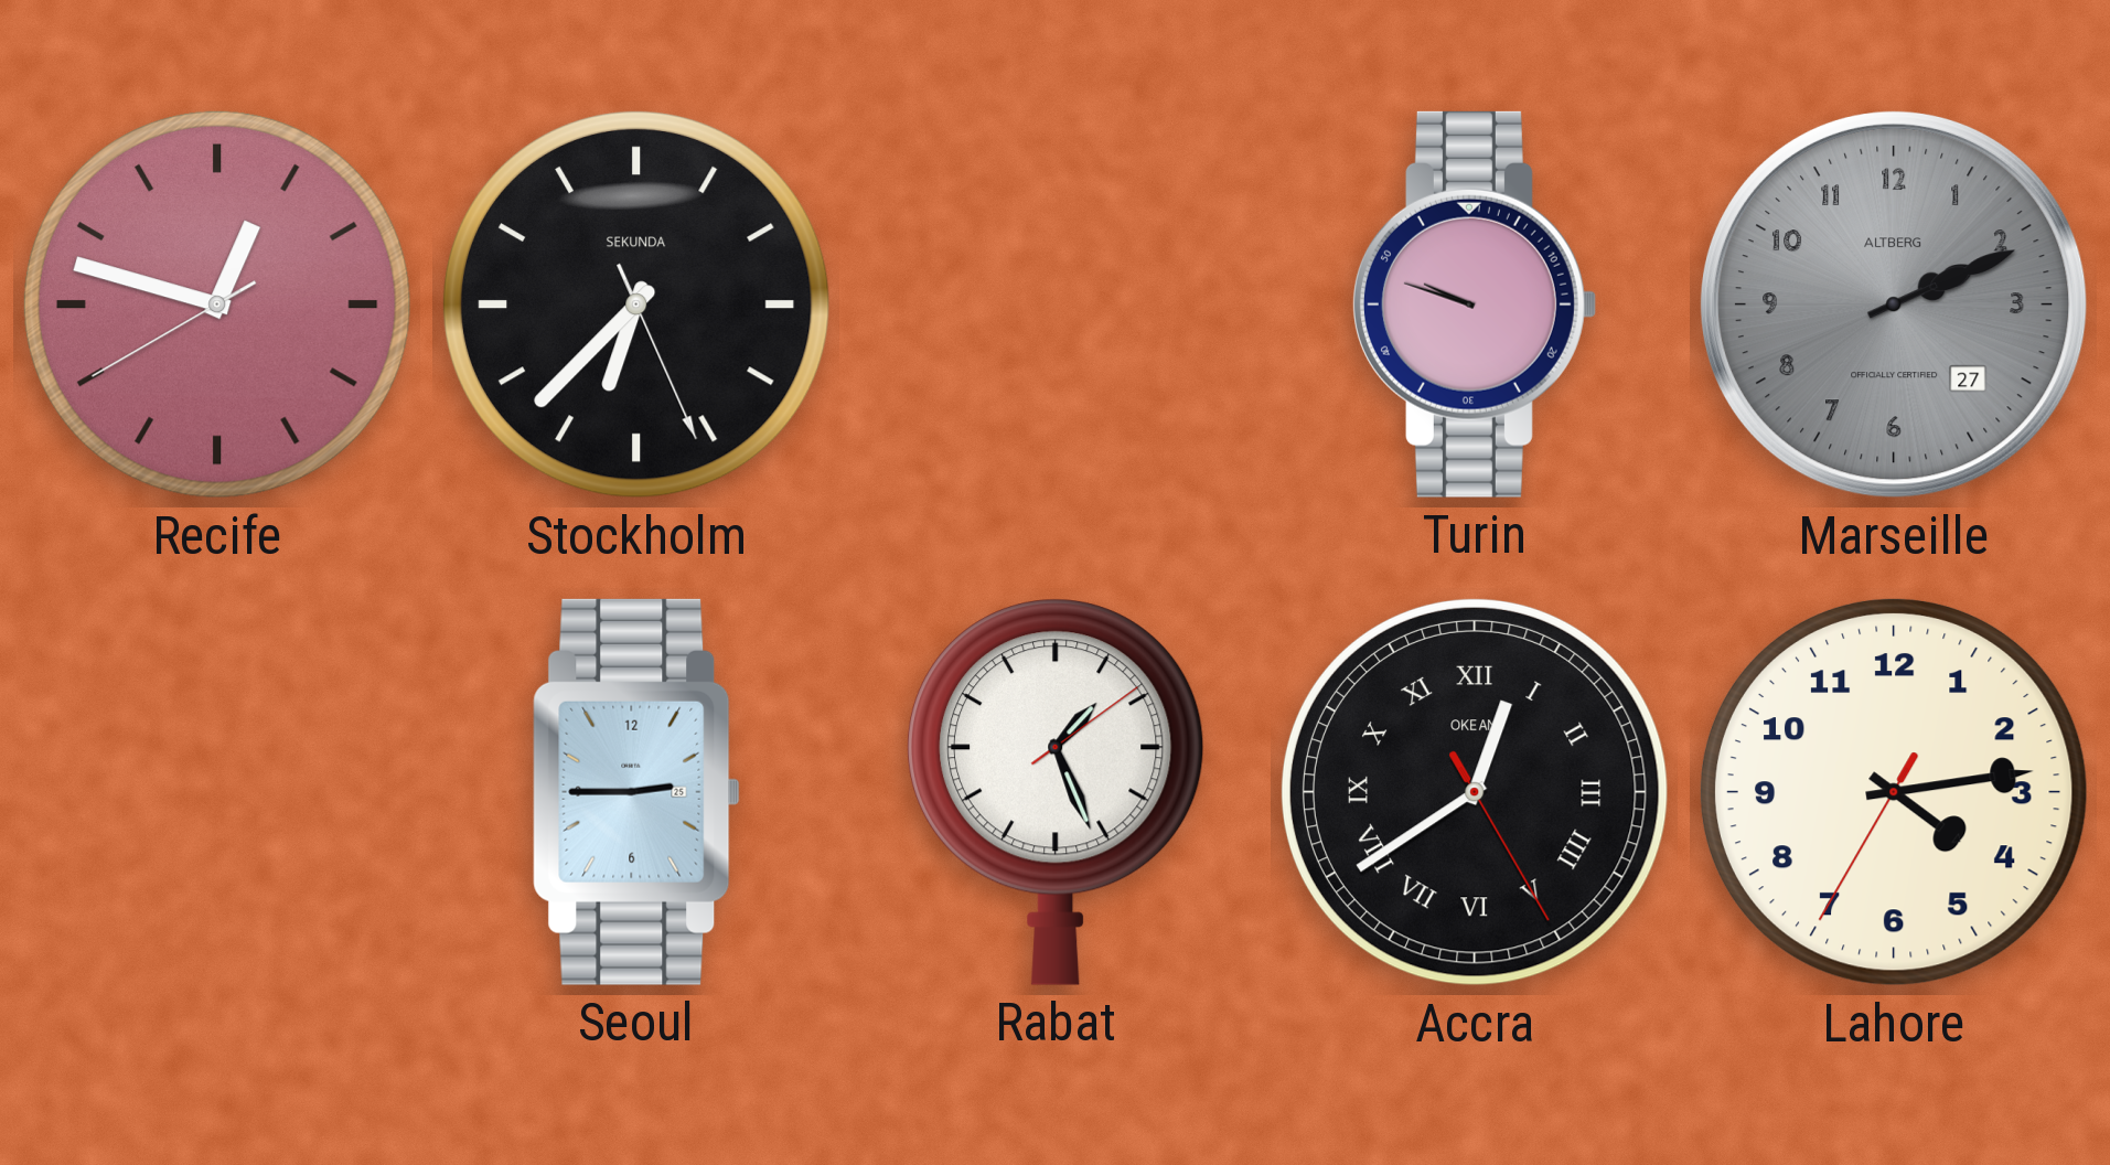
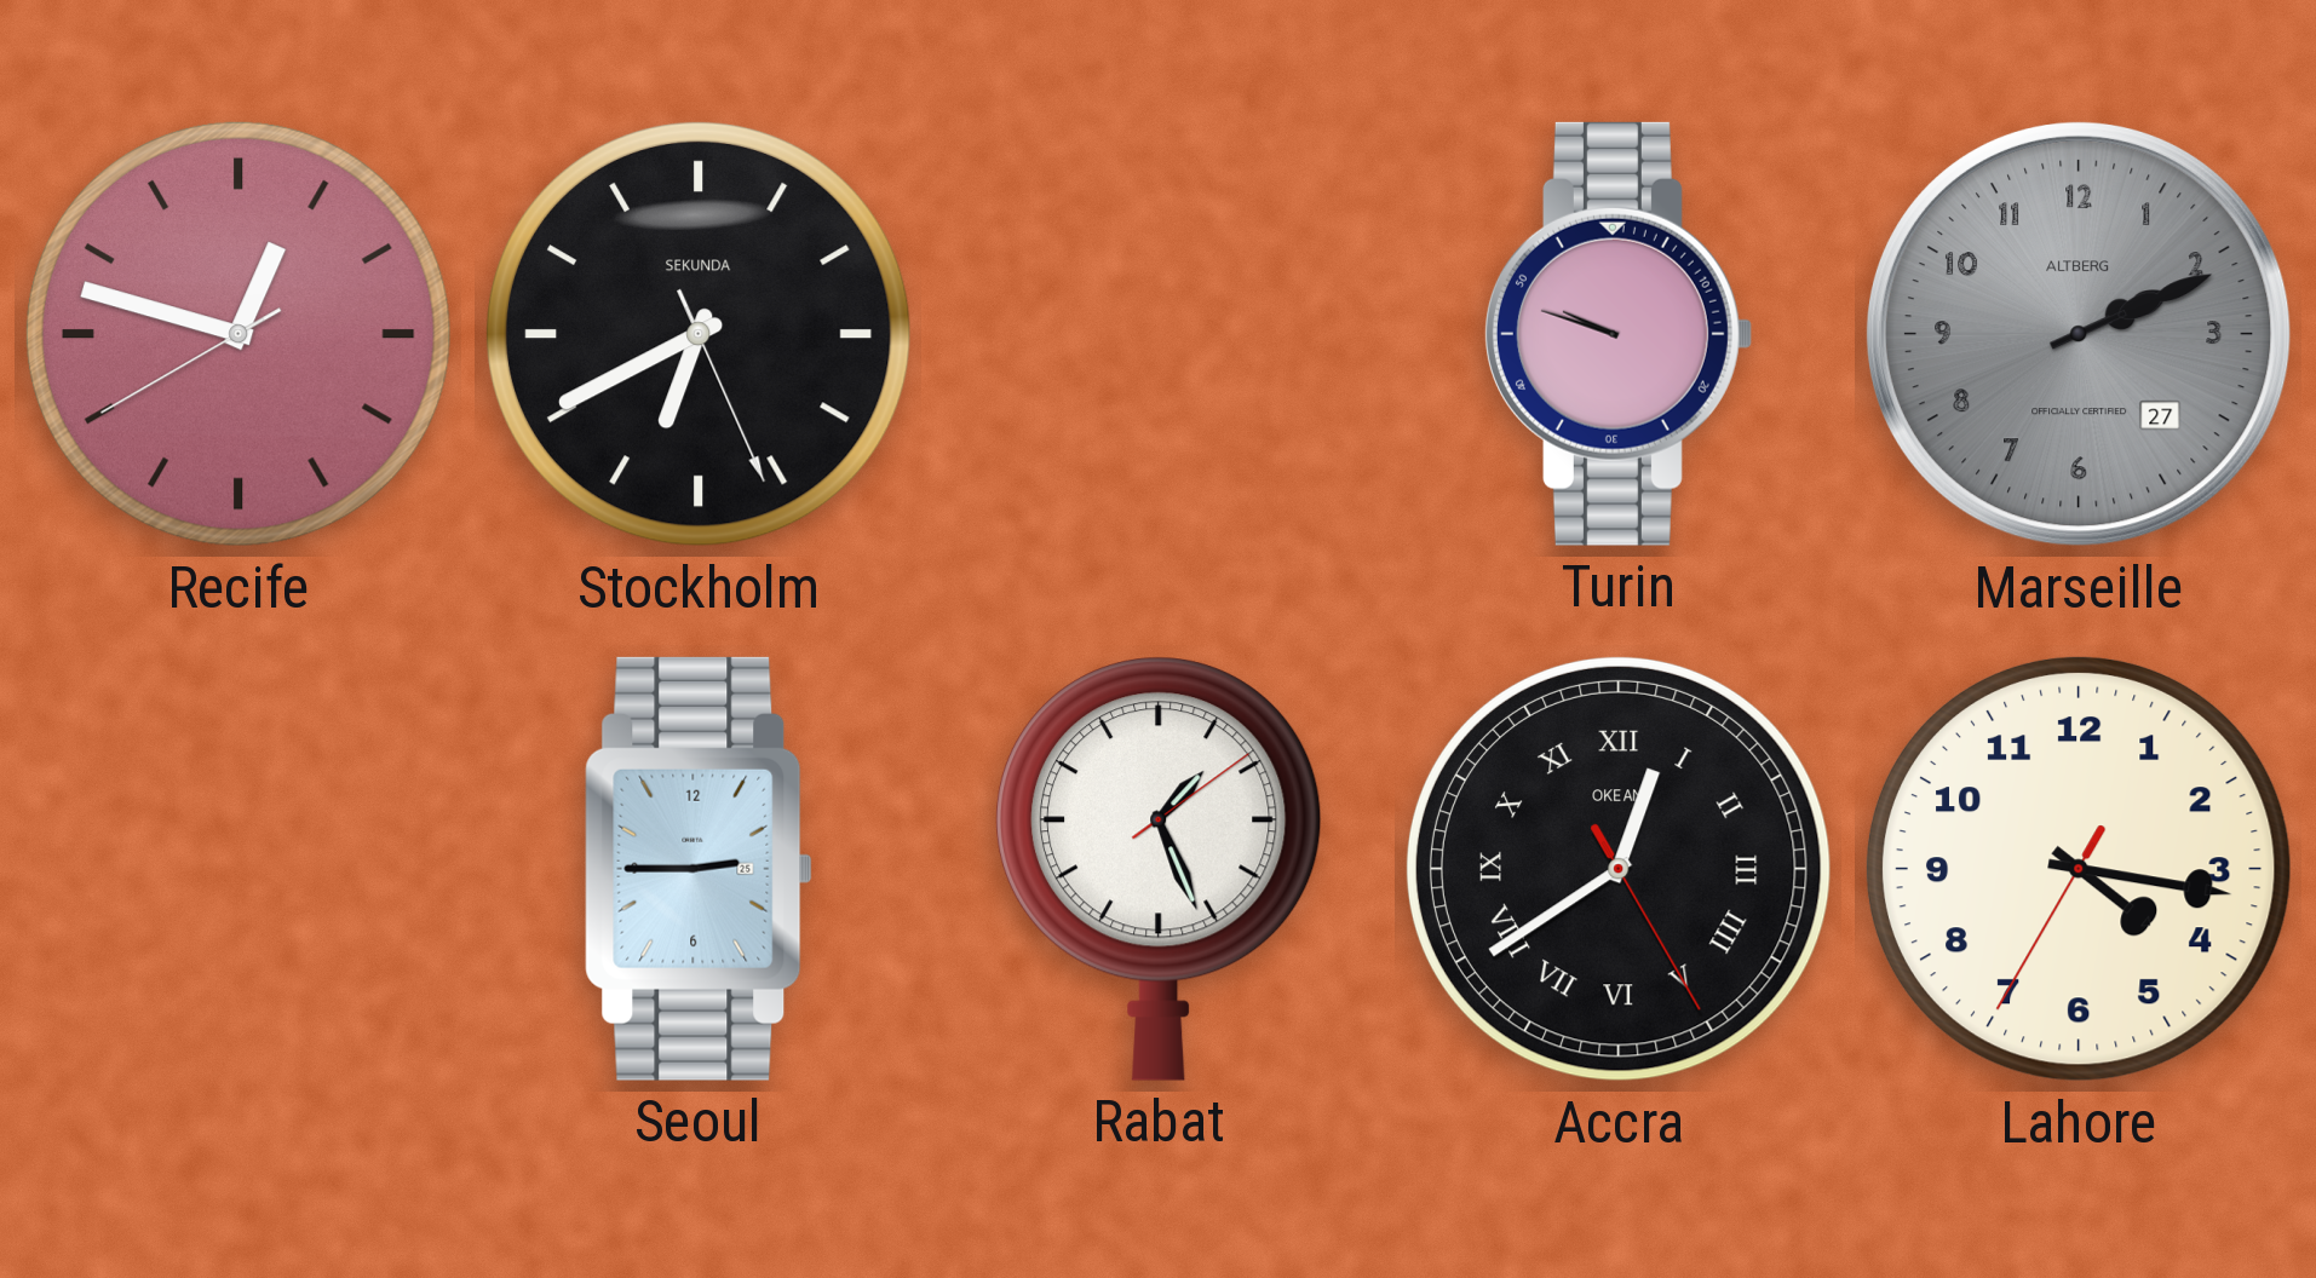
Stockholm: 6:37 -> 6:40 (699, 334)
Lahore: 4:13 -> 4:16 (2079, 869)
